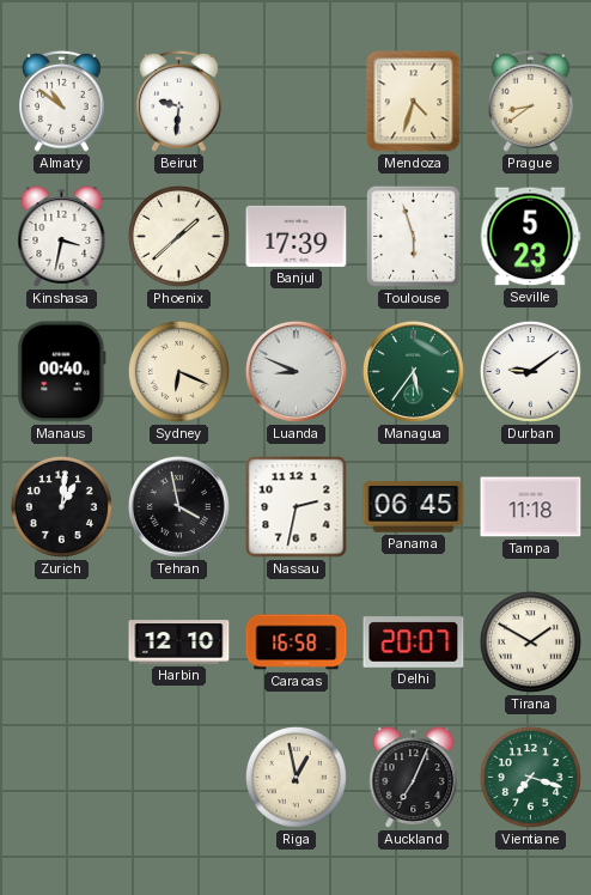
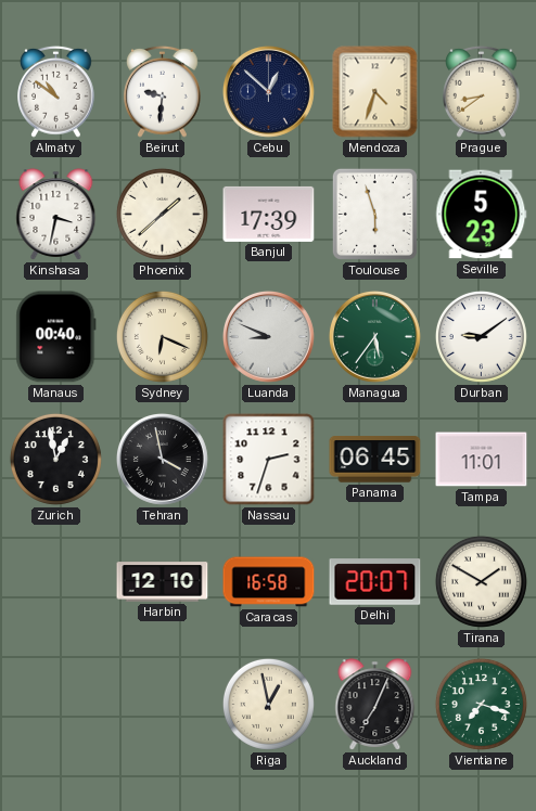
Cebu: none -> 12:52 (269, 92)
Zurich: 1:01 -> 12:58 (55, 459)
Nassau: 2:32 -> 2:33 (269, 460)
Tampa: 11:18 -> 11:01 (482, 460)
